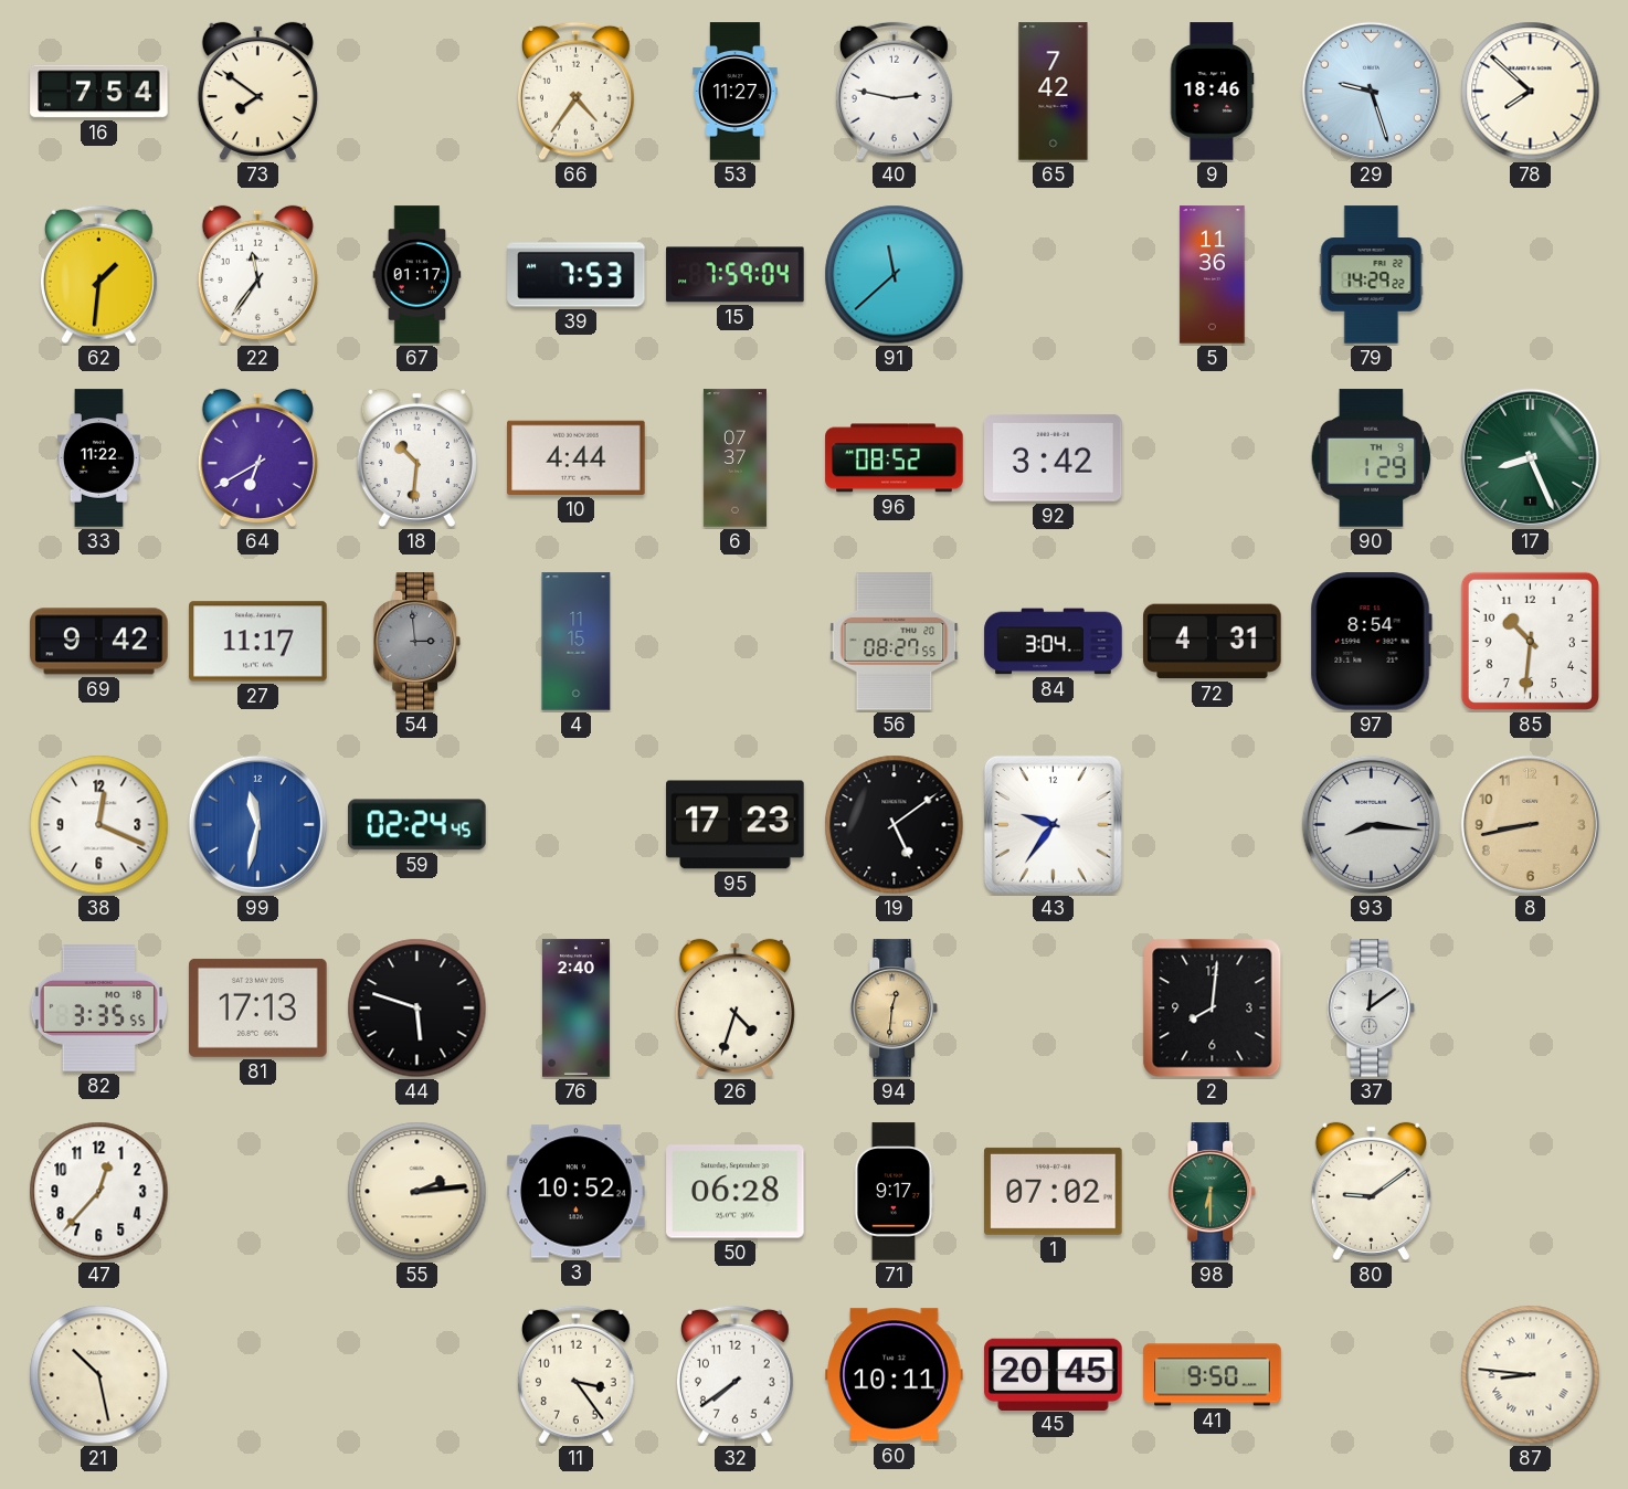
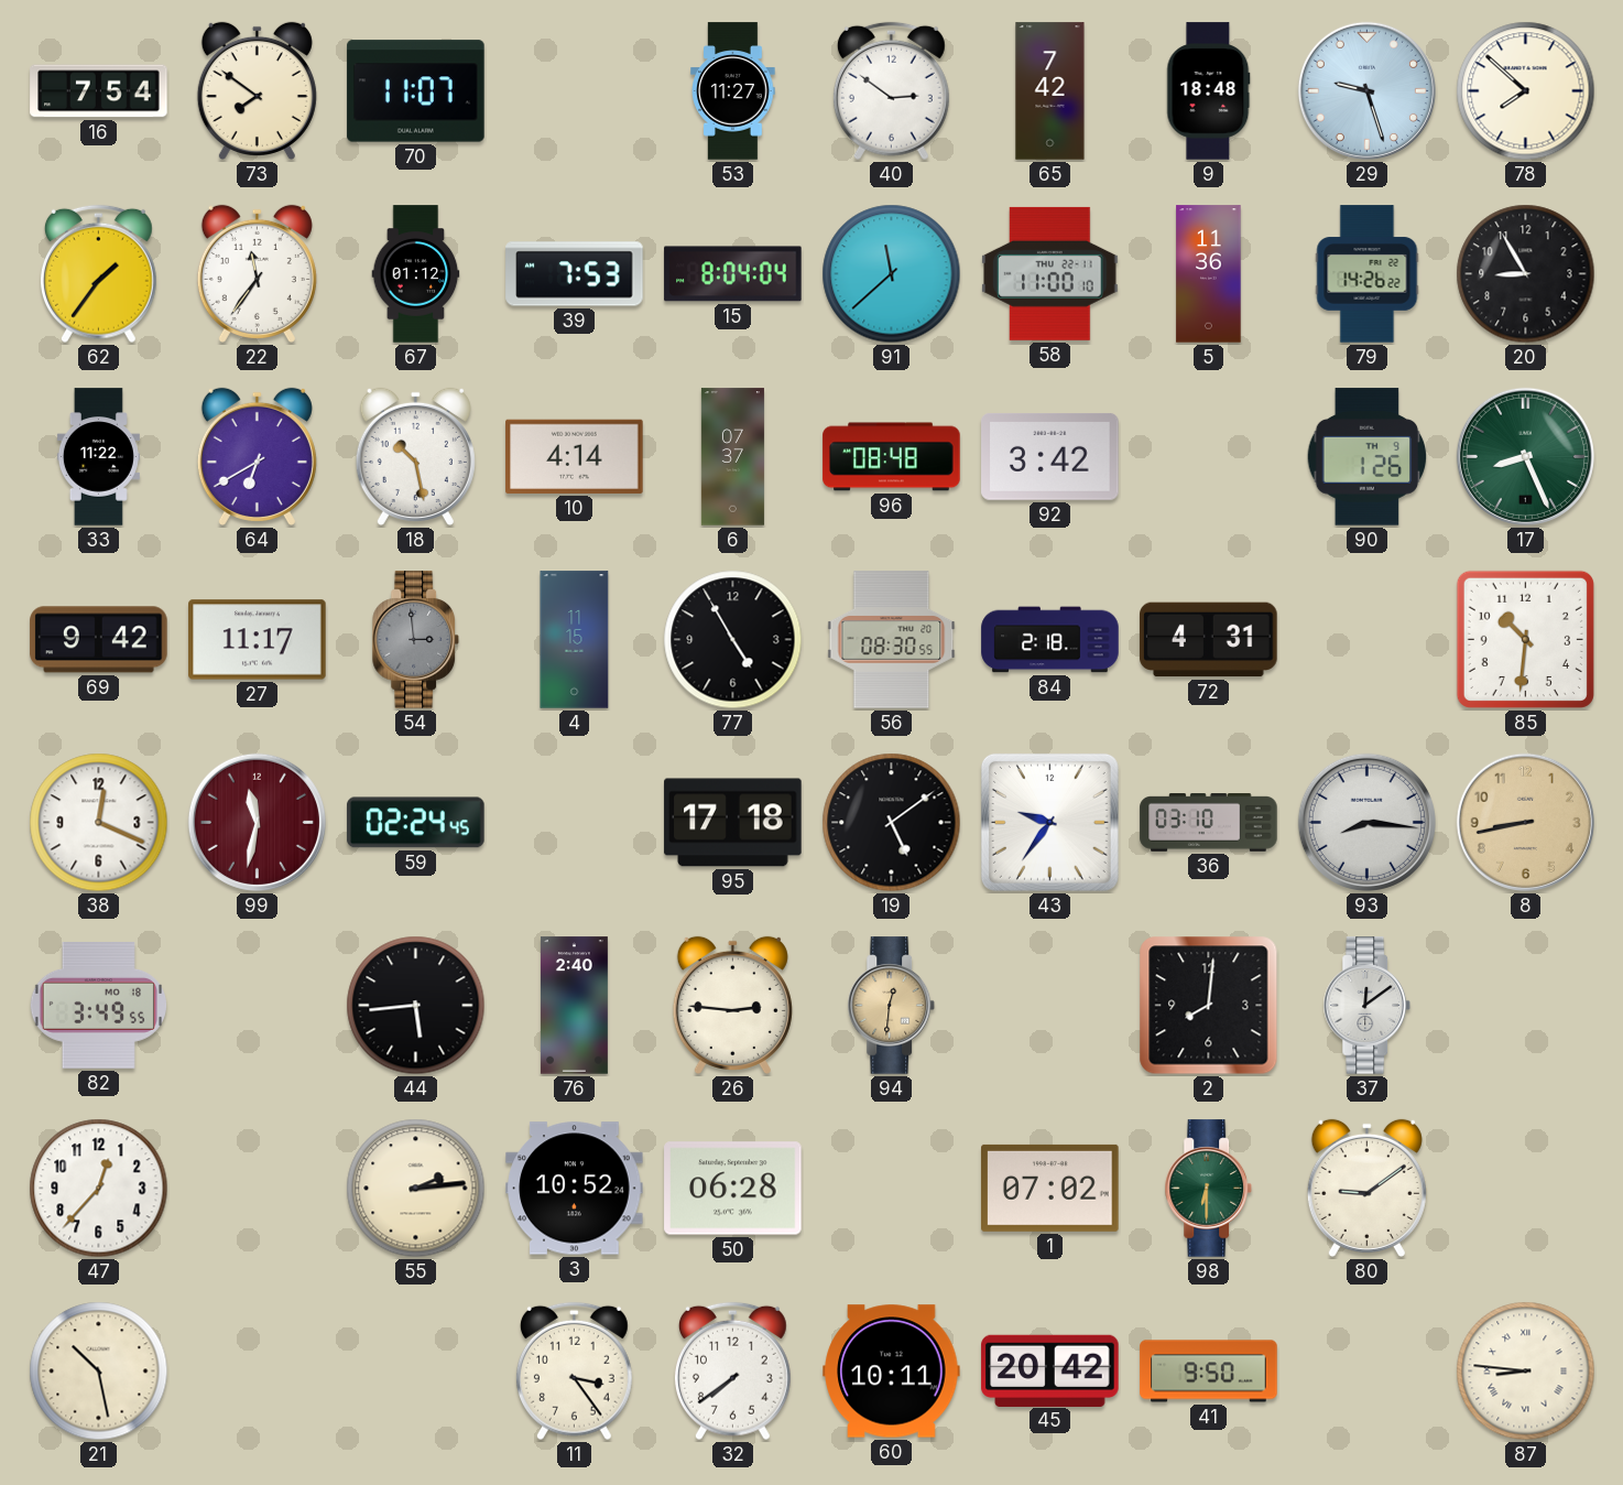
70: none -> 11:07 (416, 91)
66: 4:36 -> none (575, 92)
40: 2:47 -> 2:51 (891, 91)
9: 18:46 -> 18:48 (1209, 91)
62: 1:31 -> 1:36 (98, 274)
67: 01:17 -> 01:12 (416, 274)
15: 7:59 -> 8:04 (733, 274)
58: none -> 11:00 (1050, 273)
79: 14:29 -> 14:26 (1368, 274)
20: none -> 8:55 (1526, 274)
18: 10:31 -> 10:28 (415, 456)
10: 4:44 -> 4:14 (575, 456)
96: 08:52 -> 08:48 (892, 457)
90: 1:29 -> 1:26 (1368, 457)
77: none -> 4:55 (733, 640)
56: 08:27 -> 08:30 (892, 640)
84: 3:04 -> 2:18 (1050, 640)
97: 8:54 -> none (1371, 642)
99 dial: blue -> burgundy (257, 822)
95: 17:23 -> 17:18 (733, 823)
36: none -> 03:10 (1209, 823)
82: 3:35 -> 3:49 (98, 1006)
81: 17:13 -> none (258, 1007)
44: 5:48 -> 5:44 (416, 1006)
26: 4:33 -> 2:46 (732, 1005)
71: 9:17 -> none (895, 1192)
45: 20:45 -> 20:42 (1050, 1370)
